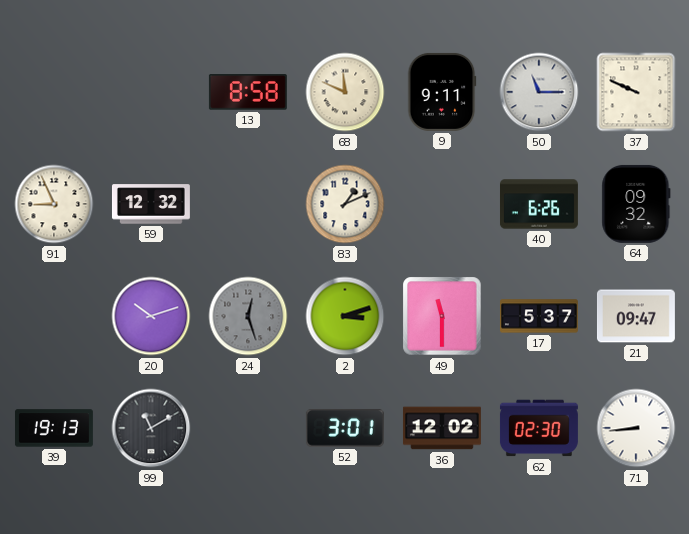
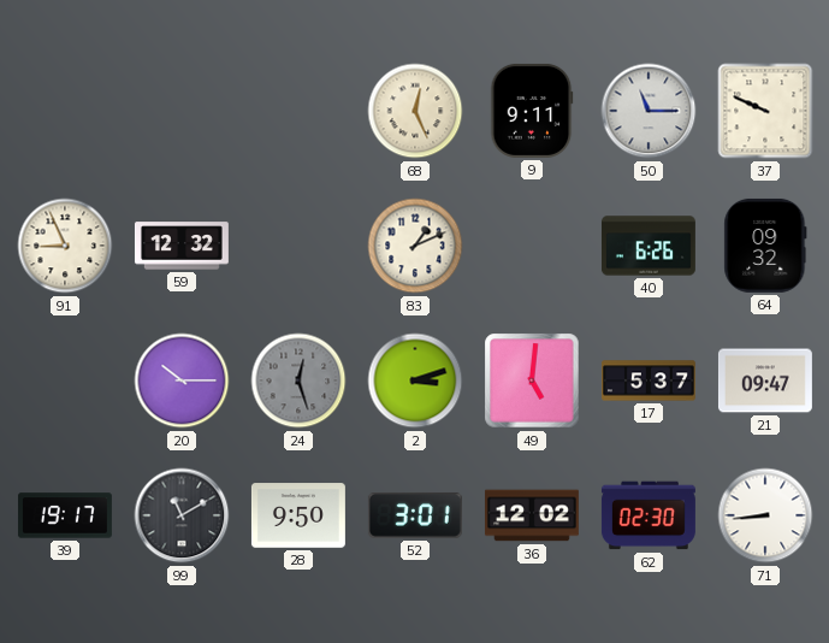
13: 8:58 -> none (248, 92)
68: 11:49 -> 12:26 (415, 111)
20: 10:12 -> 10:15 (182, 381)
49: 11:30 -> 5:01 (532, 381)
39: 19:13 -> 19:17 (65, 515)
28: none -> 9:50 (298, 515)
